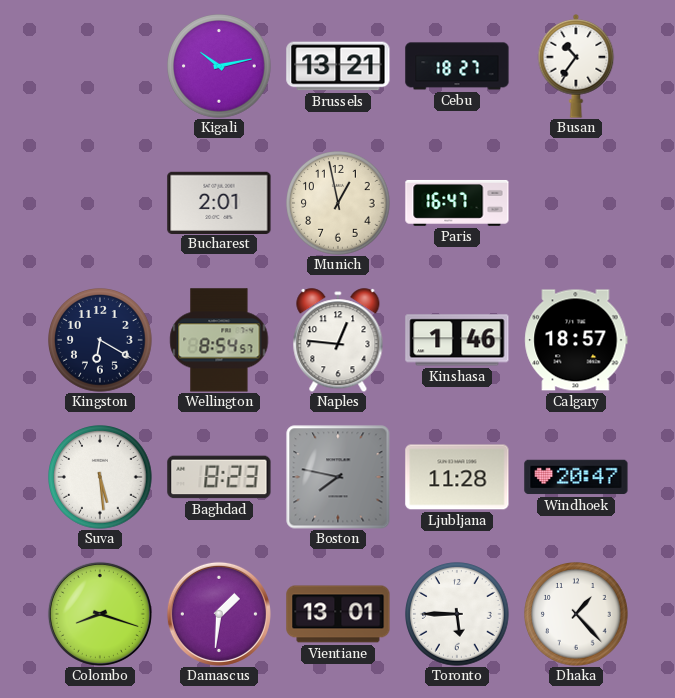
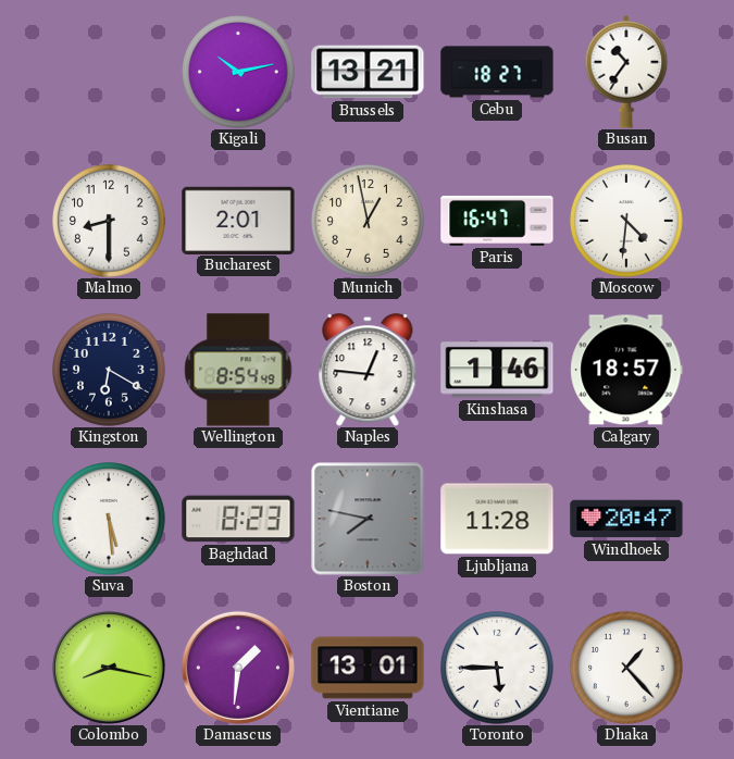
Malmo: none -> 8:30 (109, 221)
Moscow: none -> 4:31 (626, 221)
Wellington: 8:54:57 -> 8:54:49 (238, 370)
Colombo: 8:18 -> 8:17 (109, 668)
